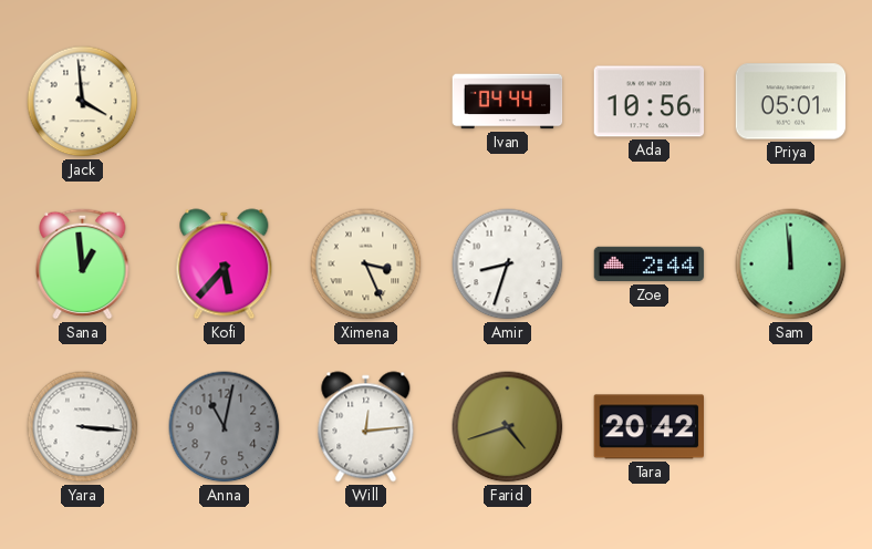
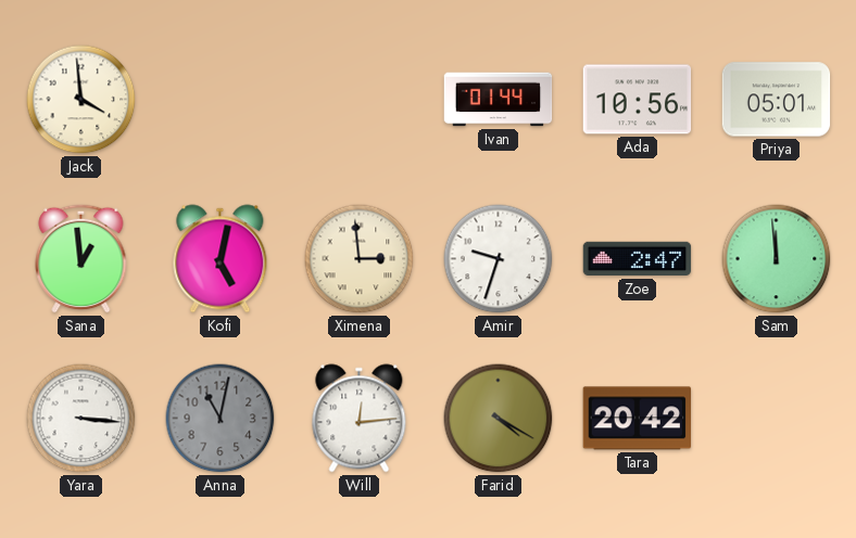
Ivan: 04:44 -> 01:44 (499, 100)
Kofi: 5:37 -> 5:02 (221, 259)
Ximena: 3:26 -> 2:59 (360, 259)
Amir: 8:33 -> 9:33 (499, 259)
Zoe: 2:44 -> 2:47 (638, 259)
Farid: 4:42 -> 4:20 (499, 419)
